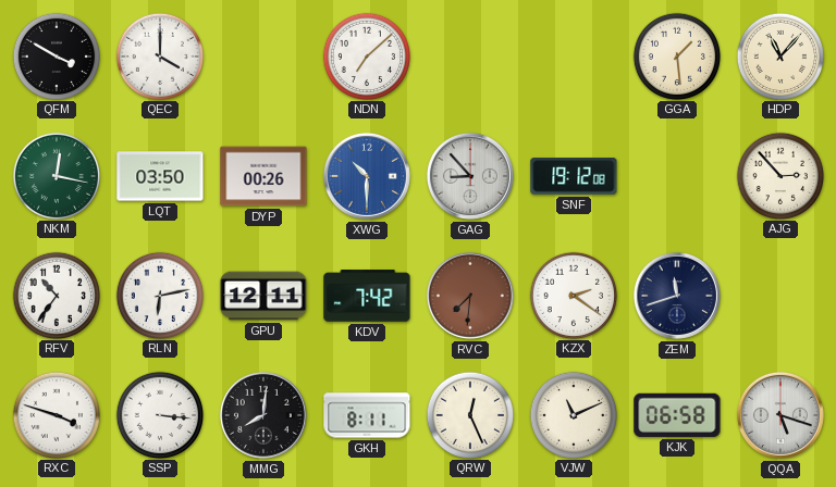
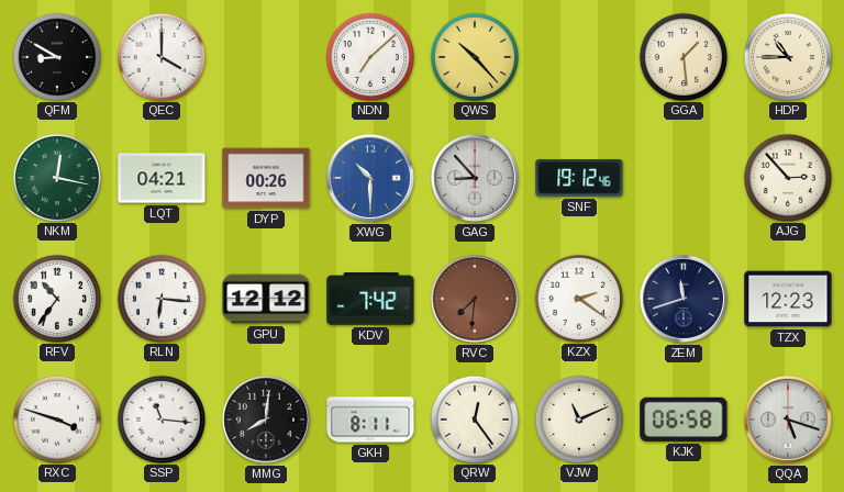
QFM: 3:50 -> 8:50 (56, 56)
QWS: none -> 10:23 (474, 56)
HDP: 11:07 -> 10:45 (787, 56)
LQT: 03:50 -> 04:21 (162, 178)
SNF: 19:12:08 -> 19:12:46 (579, 179)
RLN: 6:13 -> 6:16 (160, 298)
GPU: 12:11 -> 12:12 (266, 299)
TZX: none -> 12:23 (788, 299)
SSP: 3:16 -> 11:16 (160, 418)
QRW: 12:26 -> 12:24 (474, 418)
